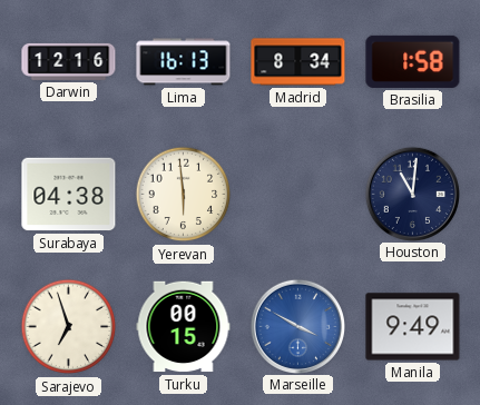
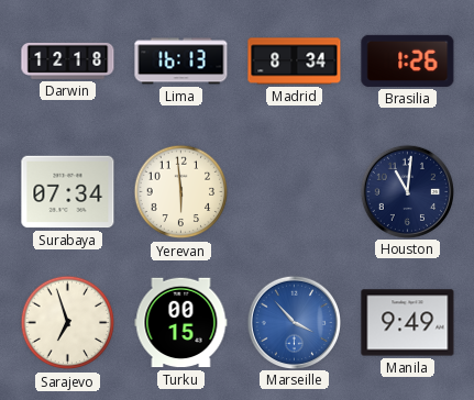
Darwin: 12:16 -> 12:18 (68, 60)
Brasilia: 1:58 -> 1:26 (408, 60)
Surabaya: 04:38 -> 07:34 (68, 192)
Marseille: 3:50 -> 3:53 (294, 322)
